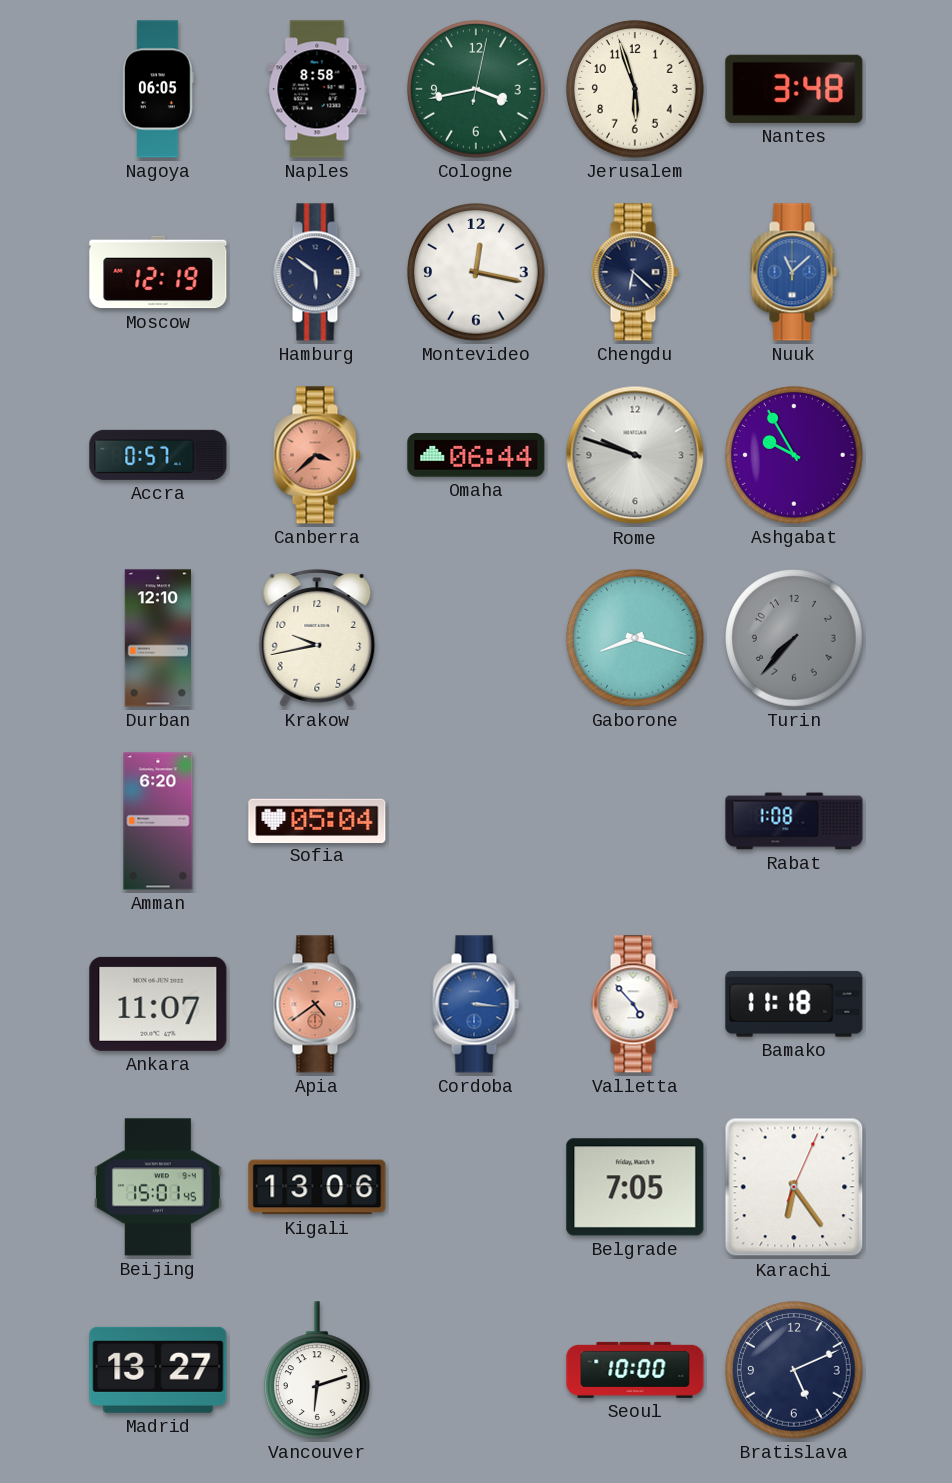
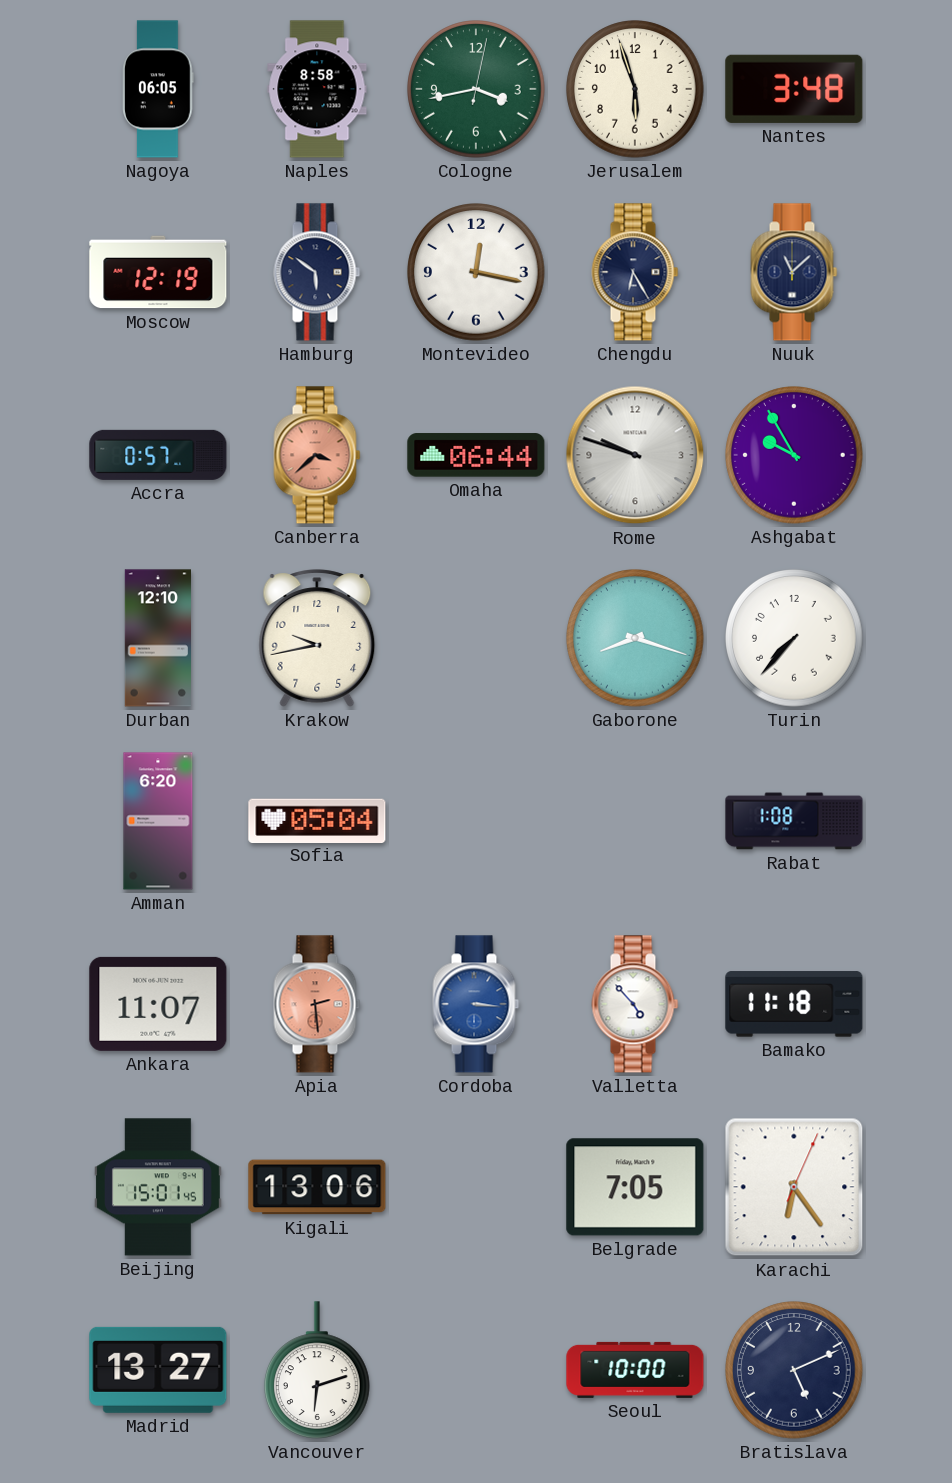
Chengdu: 6:22 -> 6:25 (635, 272)
Nuuk dial: blue -> navy (794, 272)
Turin dial: grey -> white (794, 638)
Apia: 4:39 -> 2:29 (317, 1004)
